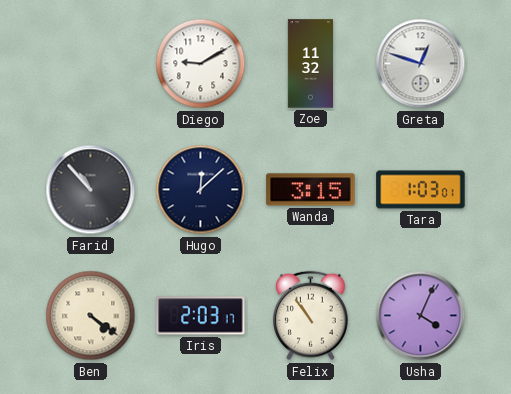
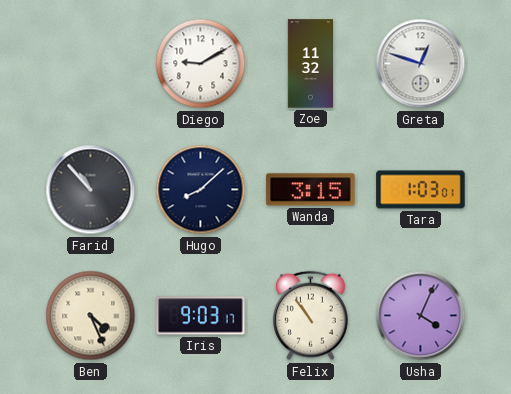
Hugo: 12:08 -> 8:08 (201, 190)
Ben: 4:21 -> 4:26 (91, 316)
Iris: 2:03 -> 9:03 (201, 316)
